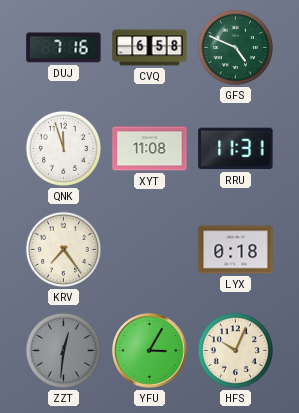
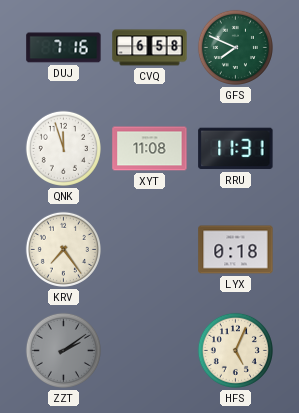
GFS: 4:49 -> 7:49 (235, 47)
ZZT: 12:31 -> 2:09 (63, 350)
YFU: 3:05 -> none (150, 351)
HFS: 10:04 -> 5:04 (235, 350)
